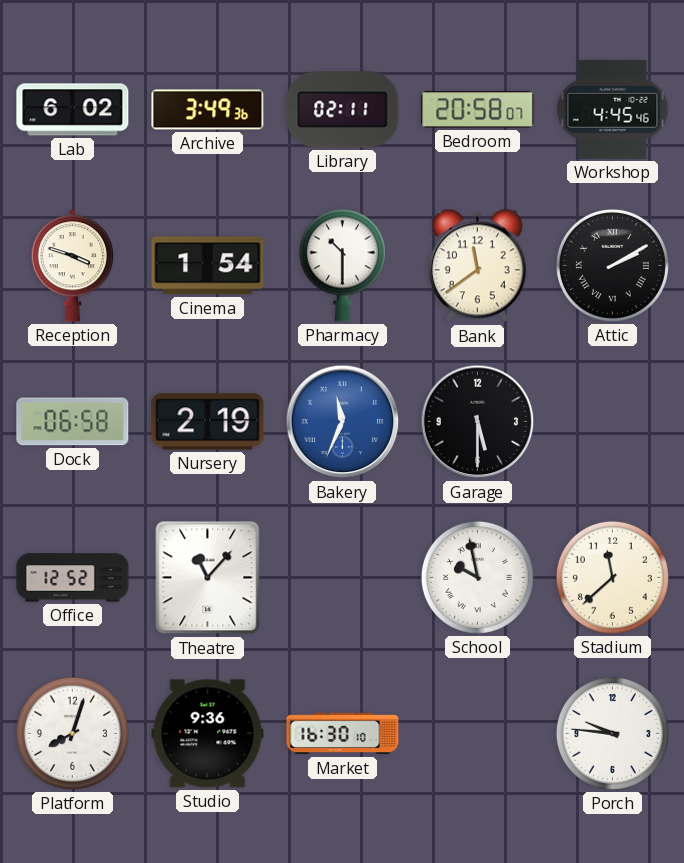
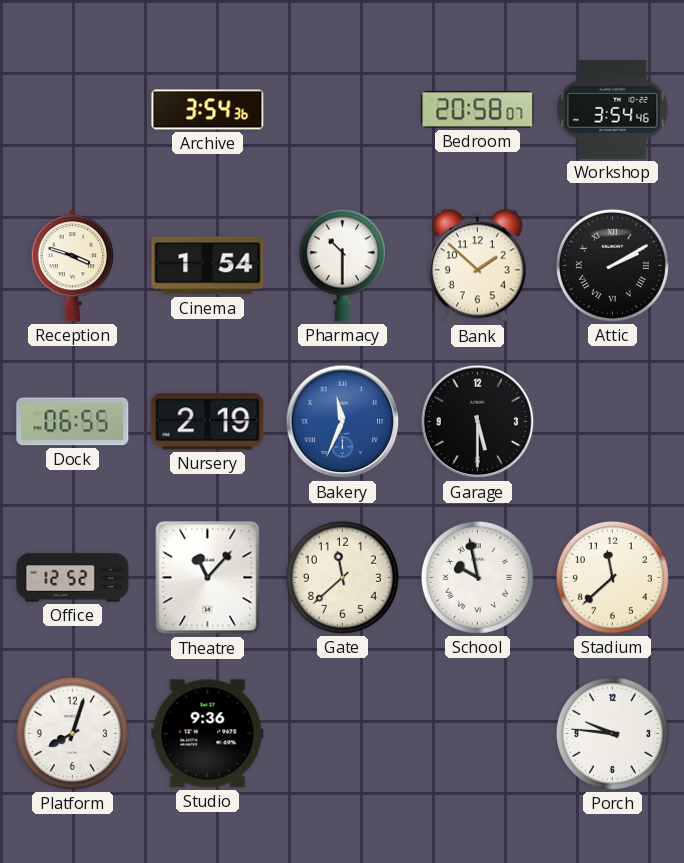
Lab: 6:02 -> none (73, 110)
Archive: 3:49 -> 3:54 (208, 110)
Library: 02:11 -> none (343, 110)
Workshop: 4:45 -> 3:54 (613, 109)
Bank: 11:39 -> 1:52 (477, 266)
Dock: 06:58 -> 06:55 (73, 422)
Gate: none -> 11:38 (342, 577)
Market: 16:30 -> none (343, 734)
